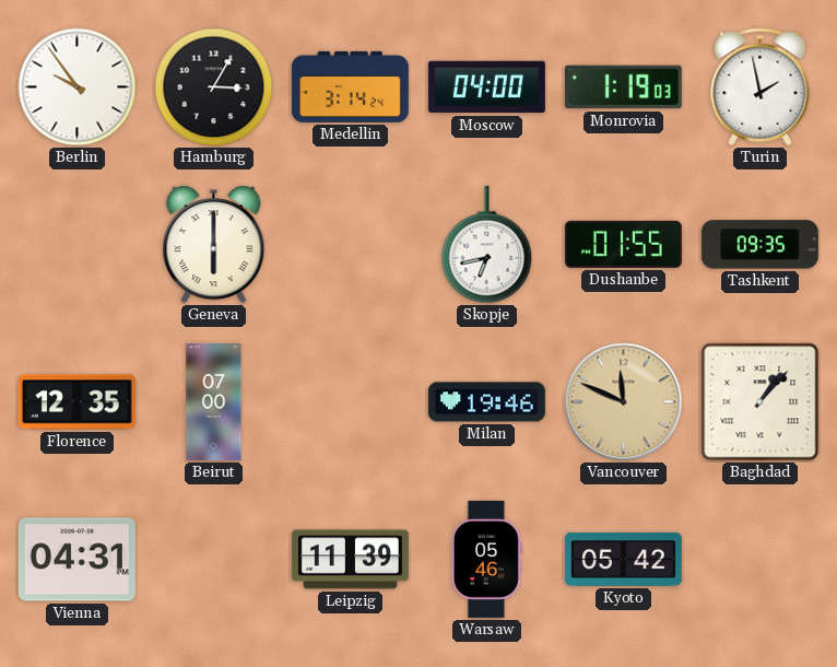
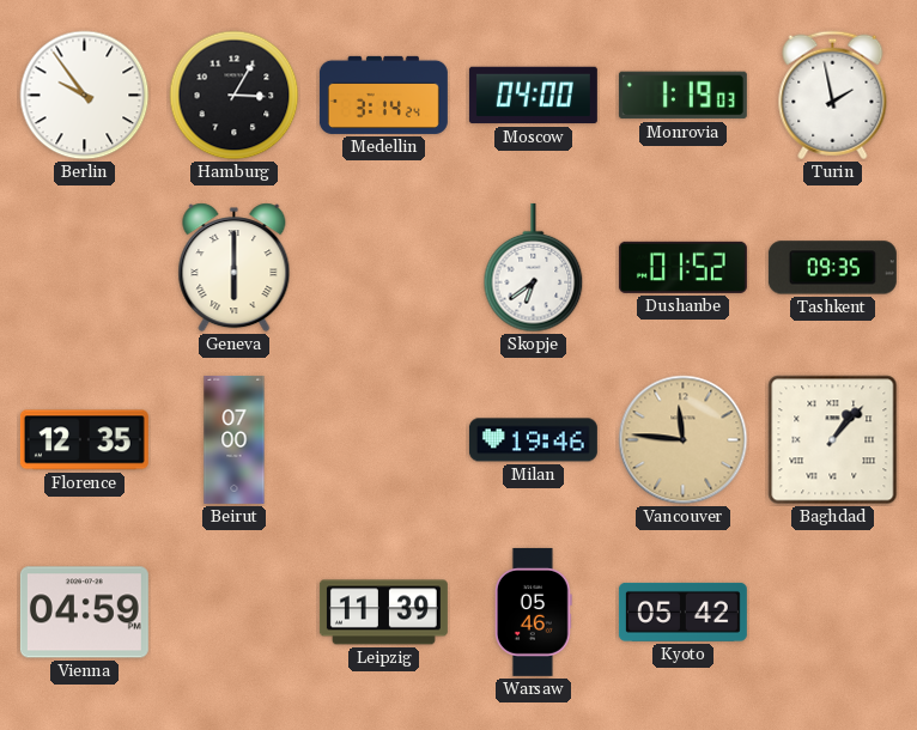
Skopje: 6:43 -> 6:39 (534, 268)
Dushanbe: 01:55 -> 01:52 (682, 267)
Vancouver: 11:49 -> 11:46 (684, 440)
Vienna: 04:31 -> 04:59 (84, 613)
